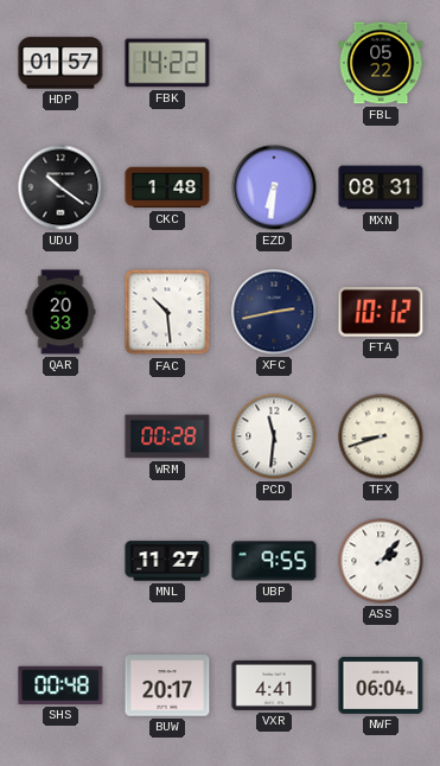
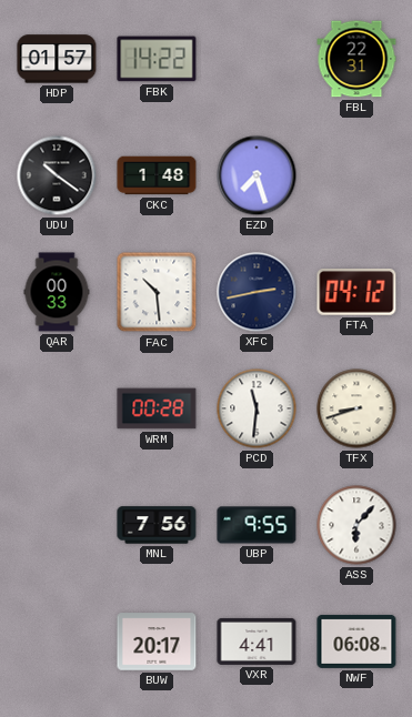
FBL: 05:22 -> 22:31 (356, 59)
EZD: 6:31 -> 7:27 (257, 175)
MXN: 08:31 -> none (381, 187)
QAR: 20:33 -> 00:33 (57, 292)
FTA: 10:12 -> 04:12 (356, 293)
MNL: 11:27 -> 7:56 (157, 525)
ASS: 2:07 -> 6:07 (356, 525)
SHS: 00:48 -> none (60, 685)
NWF: 06:04 -> 06:08 (356, 642)
